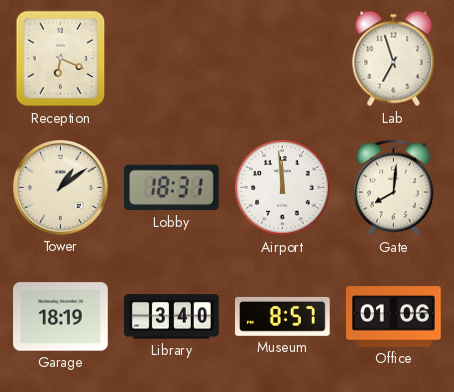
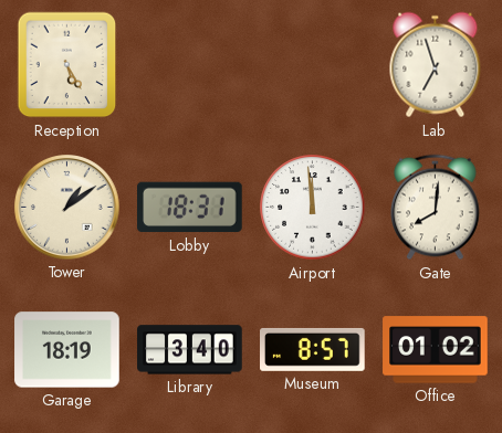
Reception: 6:19 -> 5:25 (67, 65)
Office: 01:06 -> 01:02 (436, 350)
